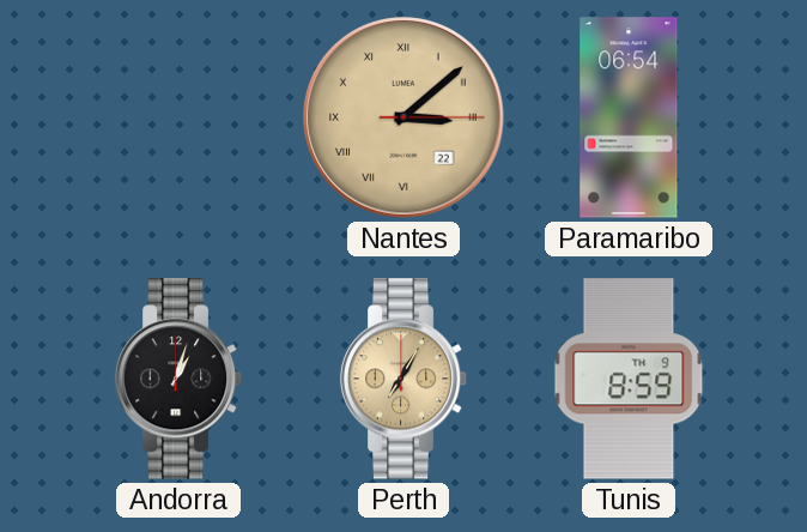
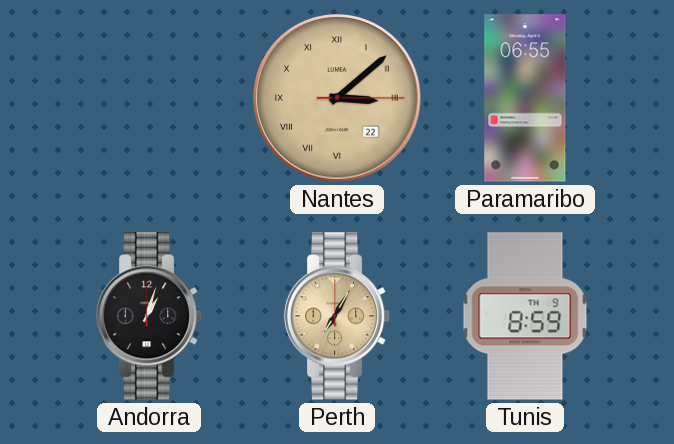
Paramaribo: 06:54 -> 06:55 (525, 98)
